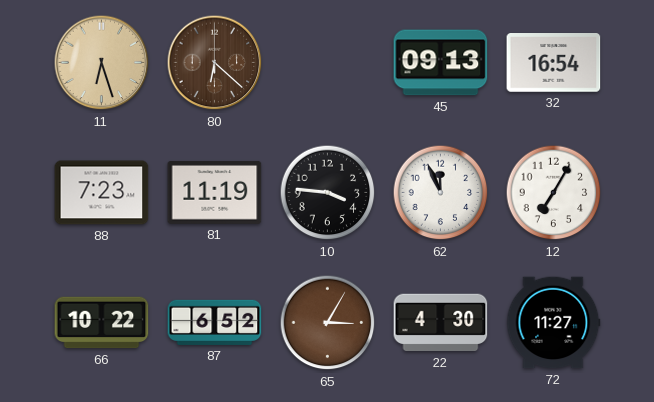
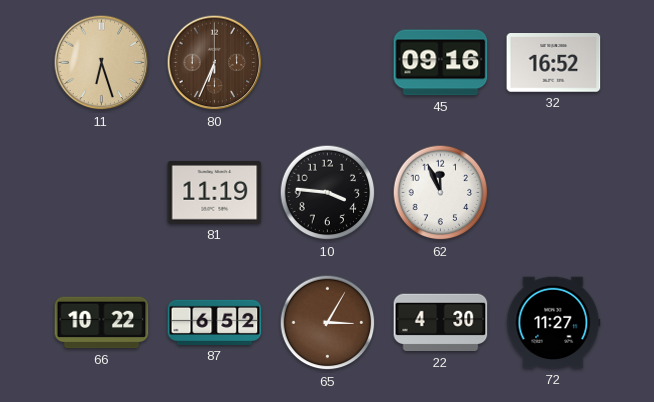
80: 6:22 -> 6:34 (215, 63)
45: 09:13 -> 09:16 (441, 63)
32: 16:54 -> 16:52 (554, 63)
88: 7:23 -> none (102, 193)
12: 7:05 -> none (554, 193)
